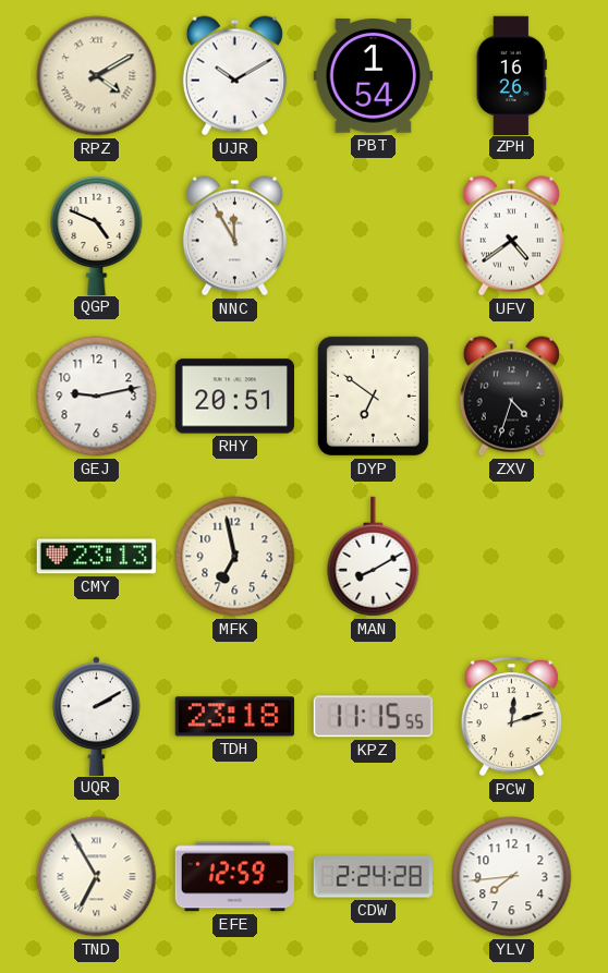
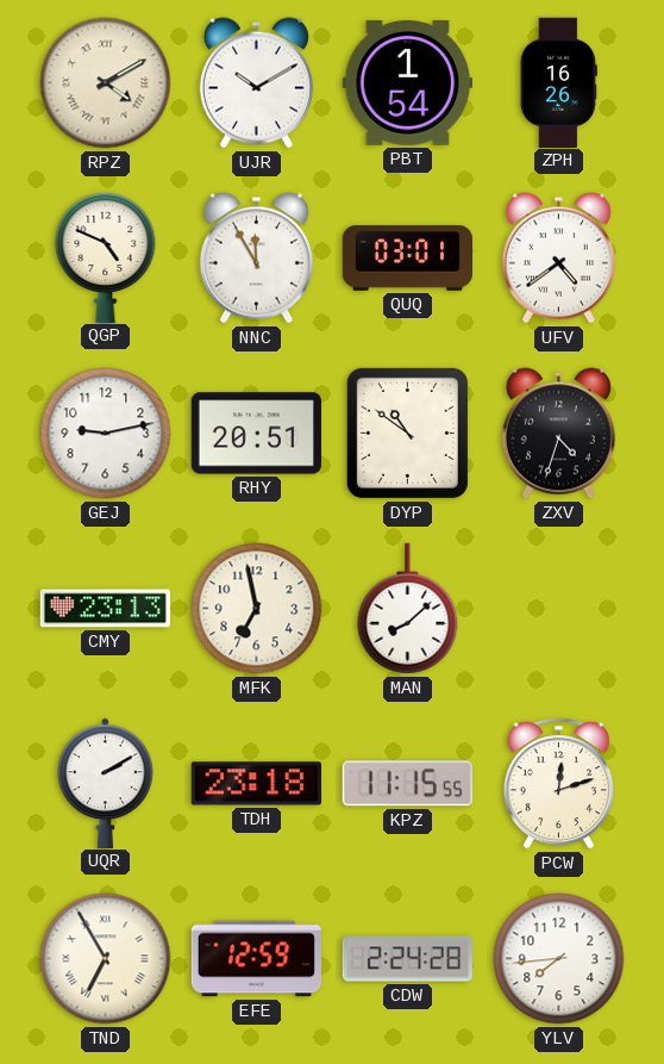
QUQ: none -> 03:01 (407, 259)
DYP: 6:51 -> 10:51 (407, 433)
MAN: 8:10 -> 8:08 (408, 609)
